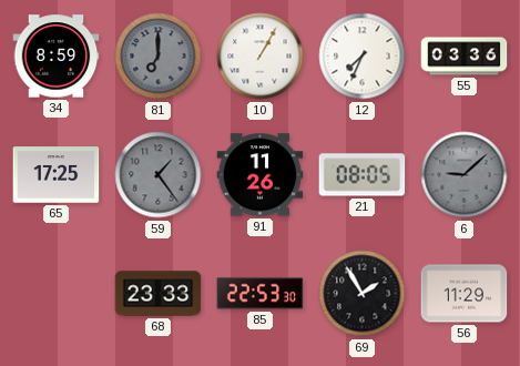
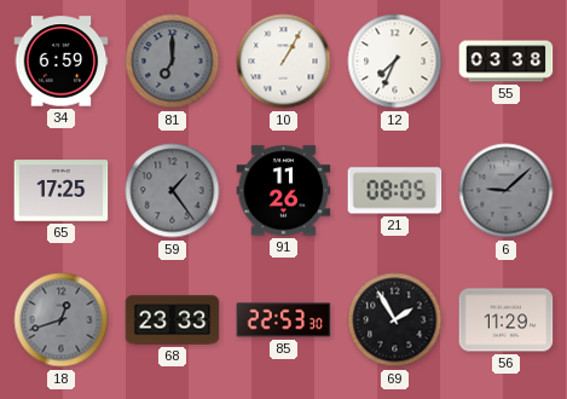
34: 8:59 -> 6:59 (62, 62)
55: 03:36 -> 03:38 (507, 62)
18: none -> 12:42 (62, 320)
